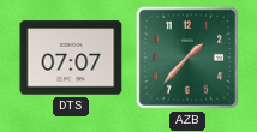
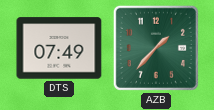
DTS: 07:07 -> 07:49 (59, 48)
